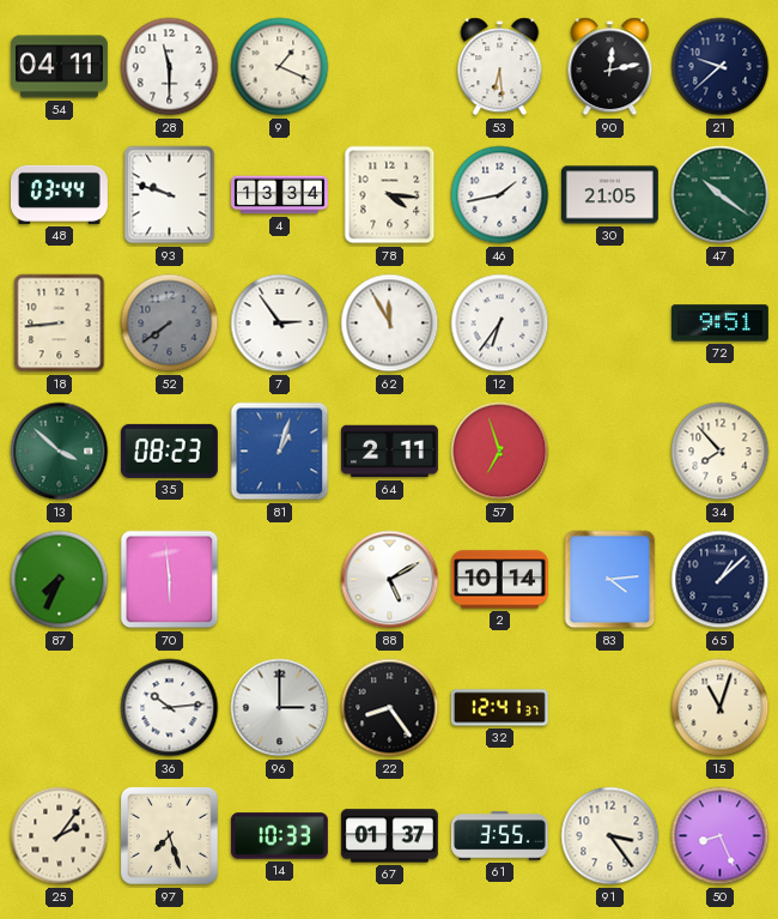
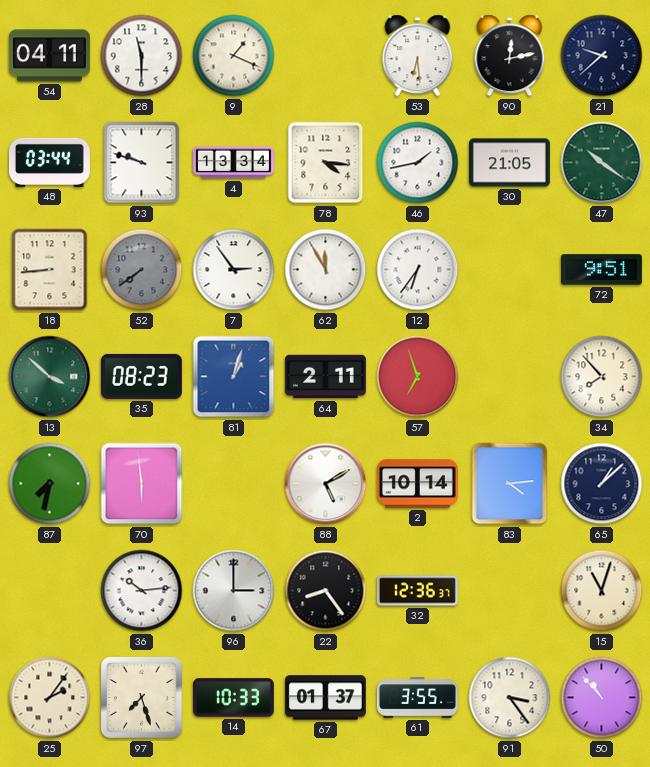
87: 7:34 -> 7:32 (50, 484)
32: 12:41 -> 12:36 (417, 591)
50: 8:26 -> 10:53 (602, 698)
